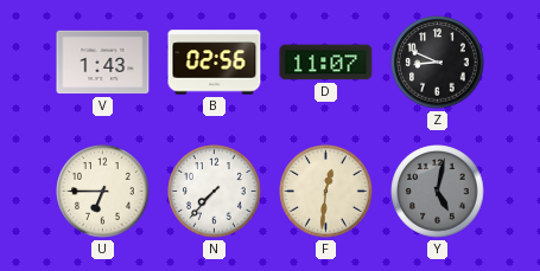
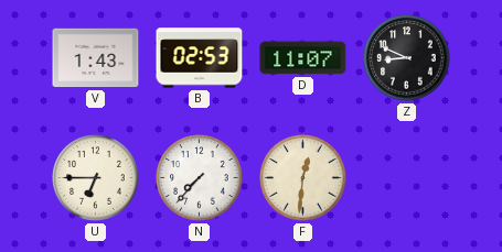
B: 02:56 -> 02:53 (200, 58)
Y: 5:02 -> none (438, 192)
